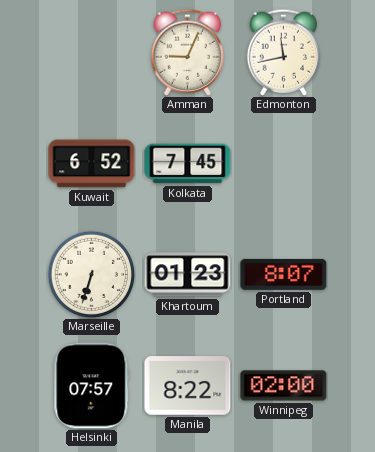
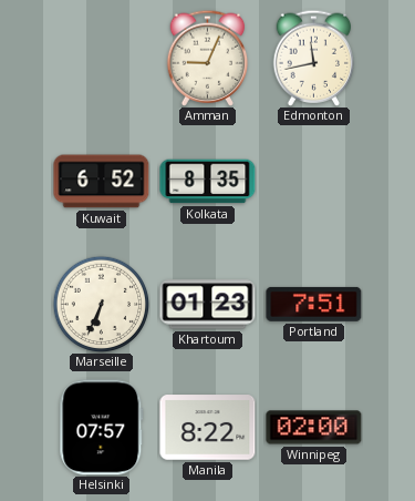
Kolkata: 7:45 -> 8:35 (208, 182)
Marseille: 6:33 -> 6:34 (101, 304)
Portland: 8:07 -> 7:51 (314, 304)
